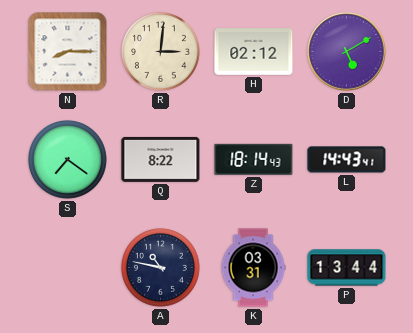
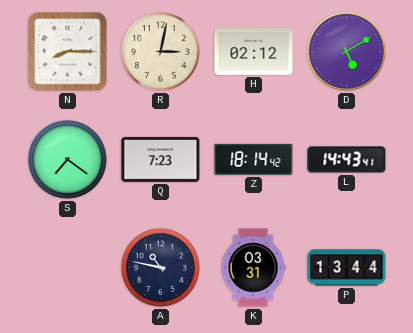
R: 3:01 -> 3:02 (160, 51)
Q: 8:22 -> 7:23 (161, 159)
Z: 18:14:43 -> 18:14:42 (254, 159)
